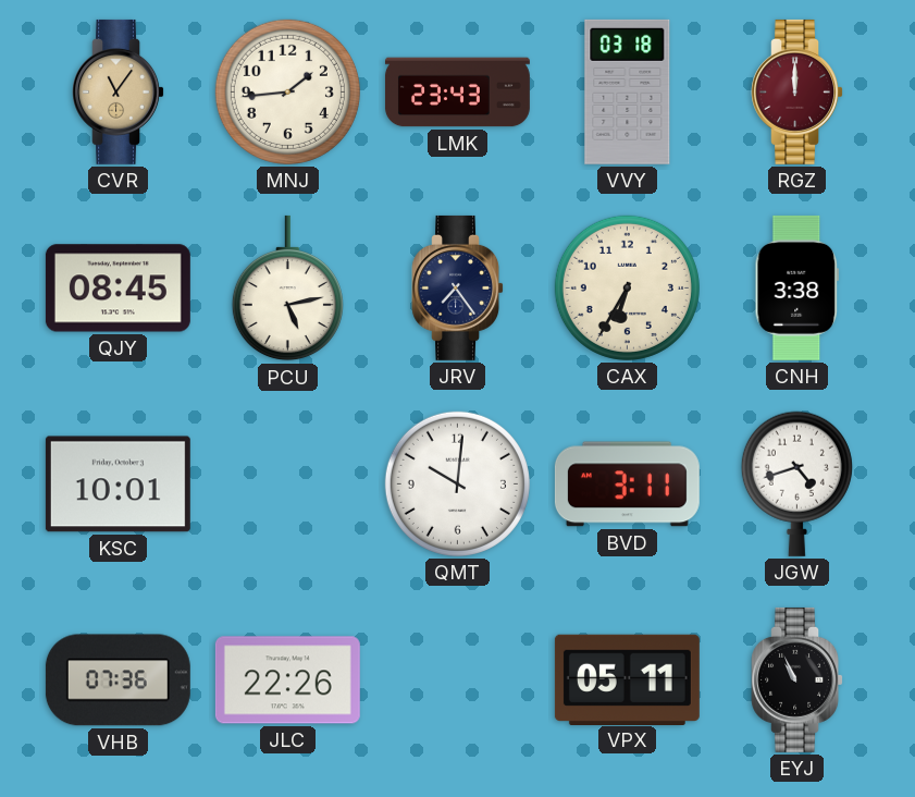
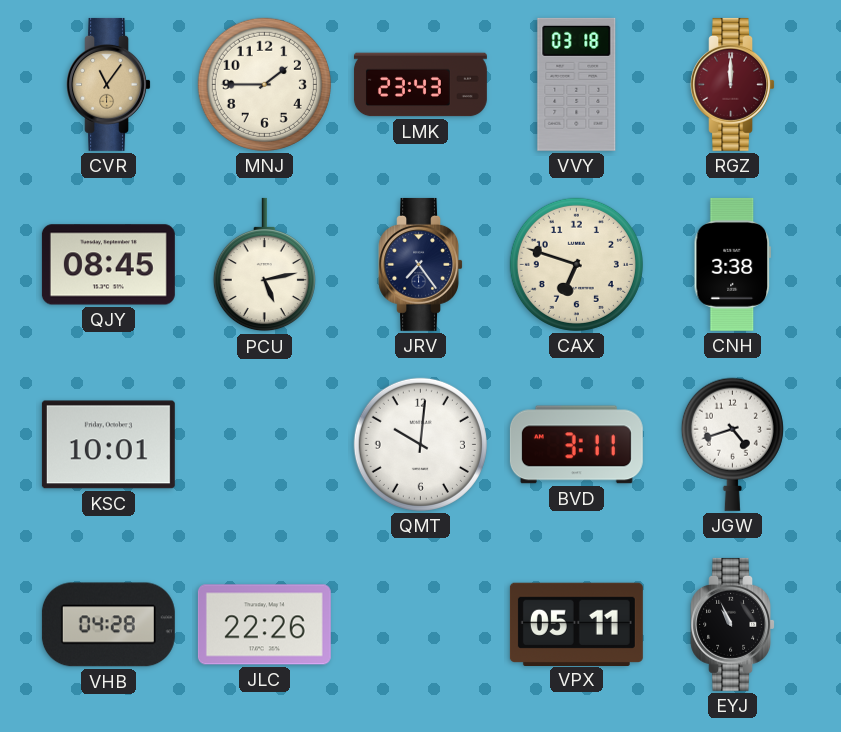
MNJ: 1:44 -> 1:45 (264, 84)
CAX: 6:35 -> 6:48 (576, 264)
VHB: 07:36 -> 04:28 (108, 625)
